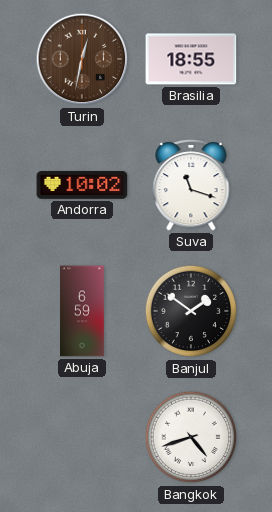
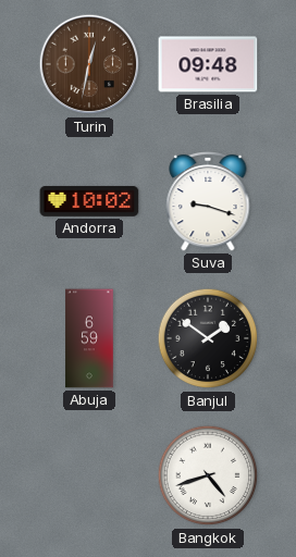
Brasilia: 18:55 -> 09:48 (208, 64)
Suva: 11:18 -> 9:18 (208, 201)
